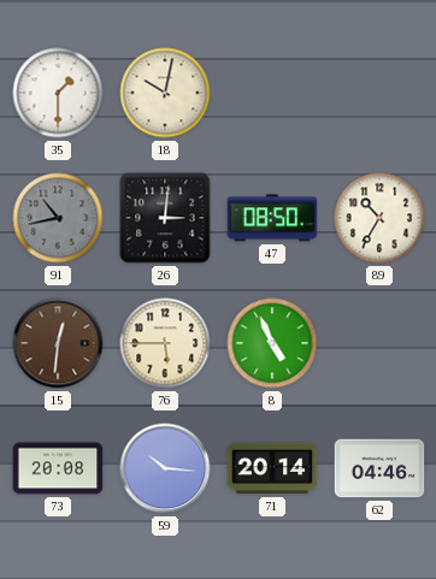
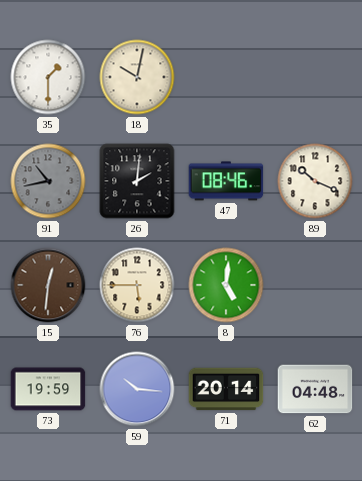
26: 3:01 -> 2:01 (137, 181)
47: 08:50 -> 08:46 (226, 181)
89: 10:35 -> 10:19 (315, 181)
8: 4:56 -> 5:01 (226, 285)
73: 20:08 -> 19:59 (48, 389)
62: 04:46 -> 04:48 (315, 389)
